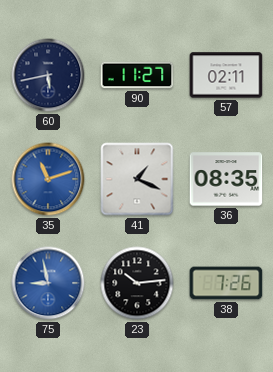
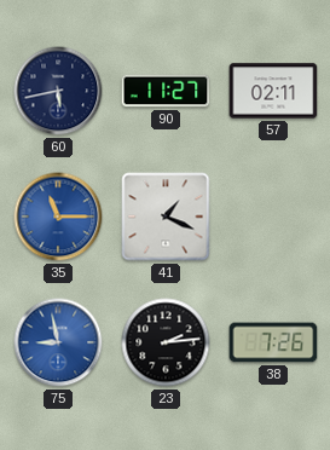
35: 11:12 -> 11:15 (58, 217)
36: 08:35 -> none (226, 179)
23: 10:14 -> 2:14 (166, 342)
